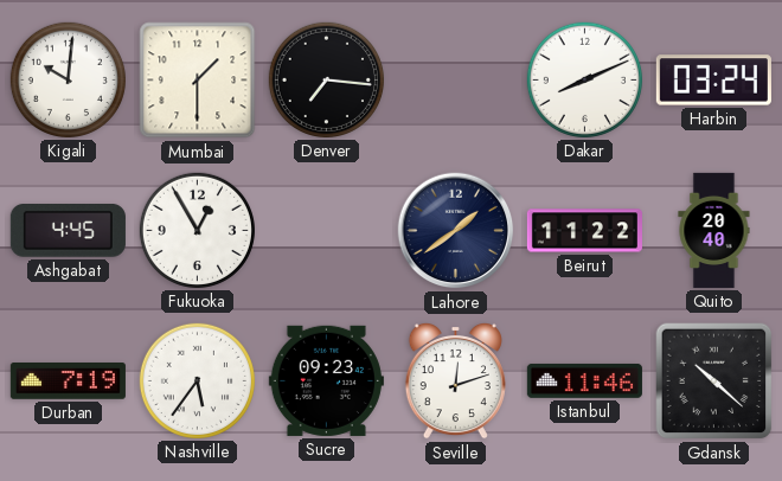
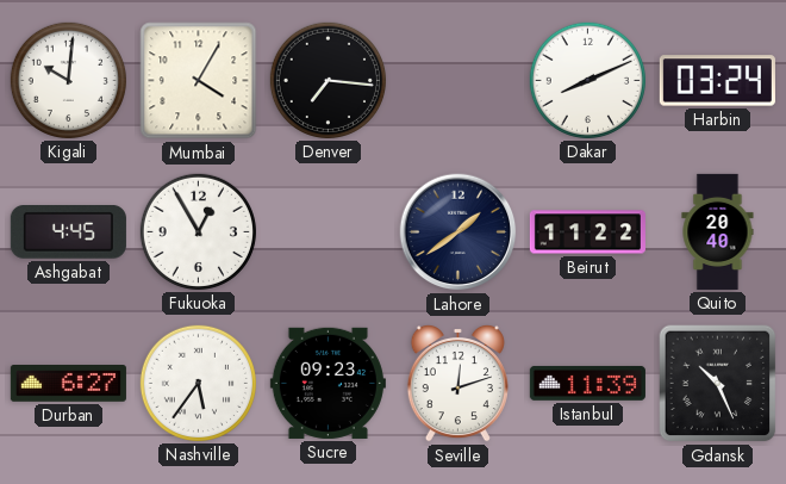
Mumbai: 1:30 -> 4:05 (199, 81)
Durban: 7:19 -> 6:27 (68, 384)
Istanbul: 11:46 -> 11:39 (587, 384)
Gdansk: 10:22 -> 10:26 (718, 384)
